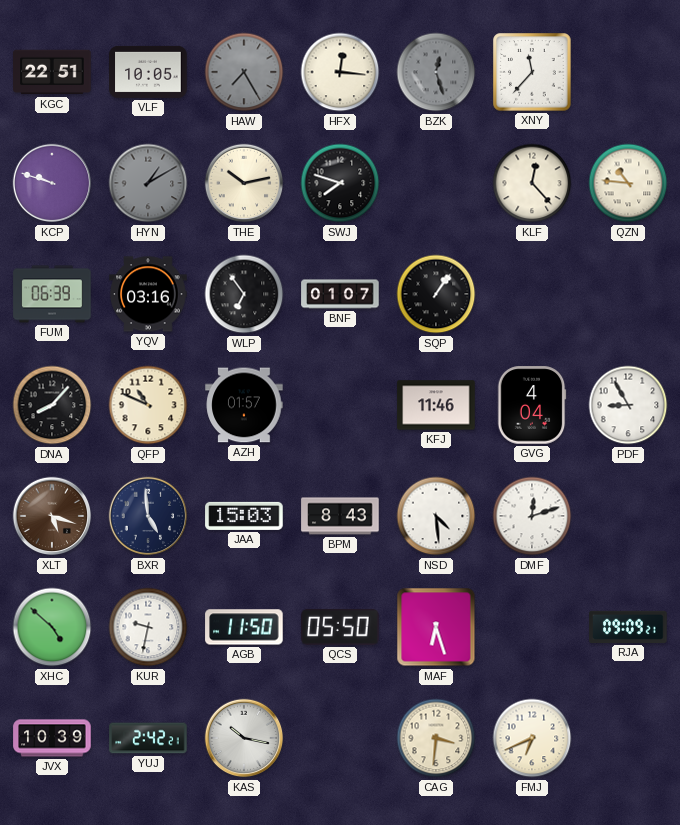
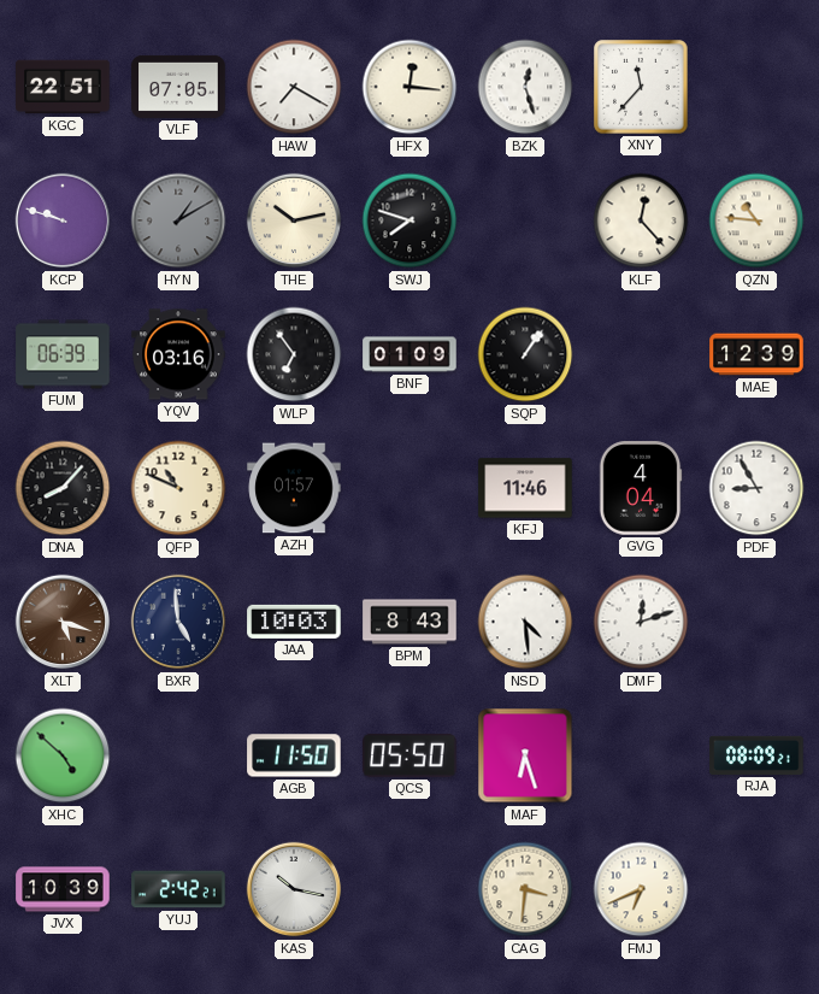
VLF: 10:05 -> 07:05 (178, 87)
HAW: 7:25 -> 7:20 (294, 87)
HAW dial: grey -> white (294, 87)
BZK dial: grey -> white (525, 87)
BNF: 01:07 -> 01:09 (409, 354)
MAE: none -> 12:39 (756, 354)
JAA: 15:03 -> 10:03 (294, 622)
KUR: 9:32 -> none (148, 627)
RJA: 09:09 -> 08:09 (756, 755)
